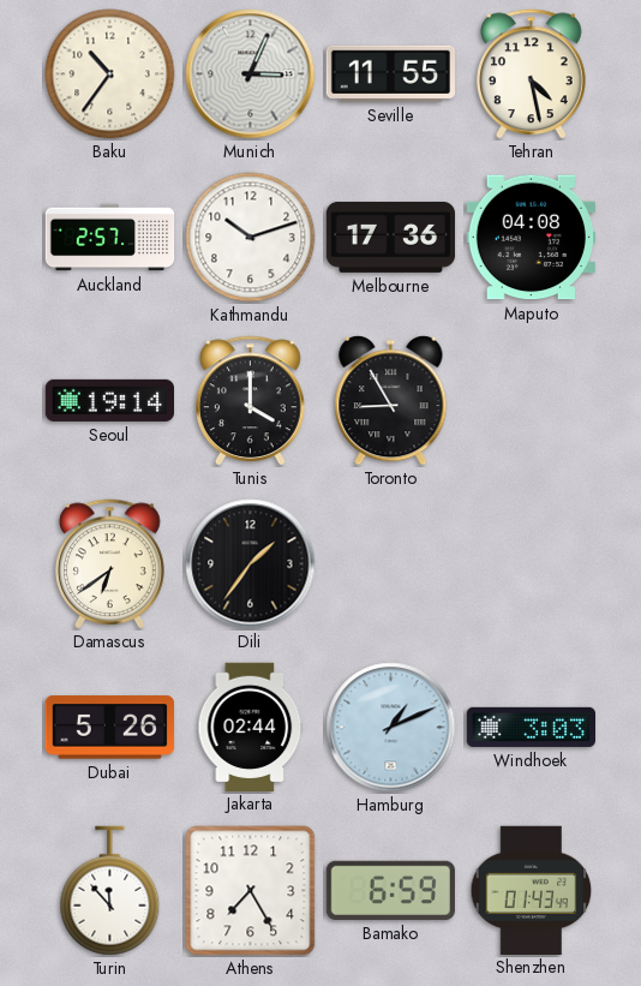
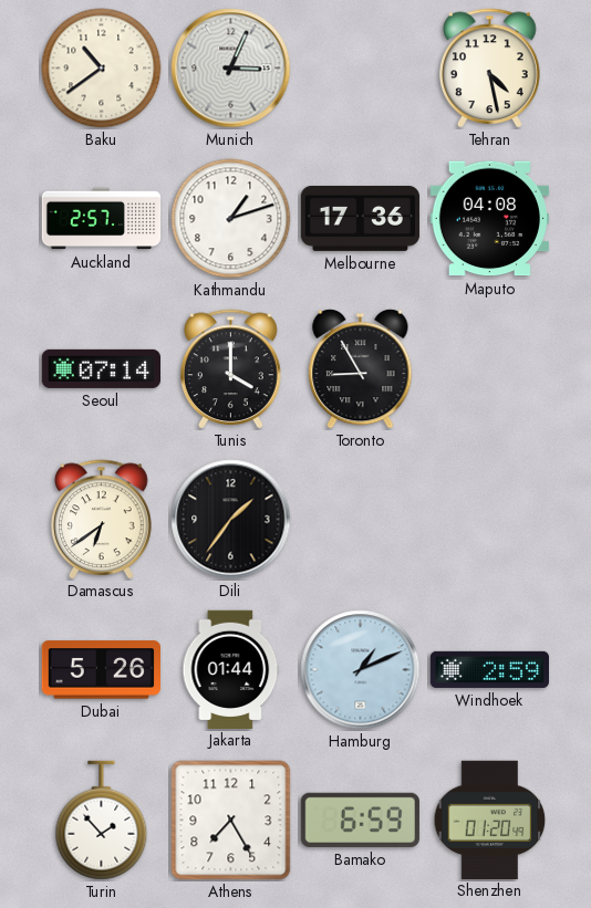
Baku: 10:36 -> 10:39 (102, 69)
Seville: 11:55 -> none (390, 73)
Kathmandu: 10:12 -> 1:12 (231, 219)
Seoul: 19:14 -> 07:14 (101, 368)
Jakarta: 02:44 -> 01:44 (231, 669)
Windhoek: 3:03 -> 2:59 (489, 669)
Turin: 11:53 -> 1:53 (102, 821)
Shenzhen: 01:43 -> 01:20 (490, 820)
